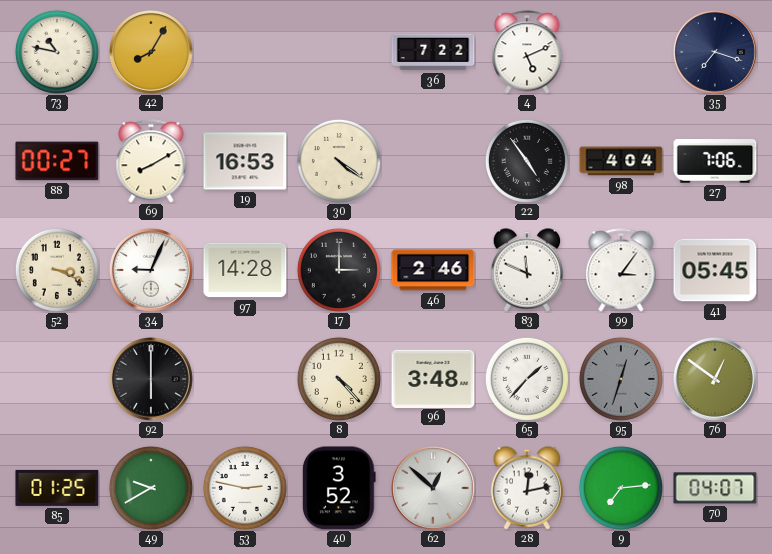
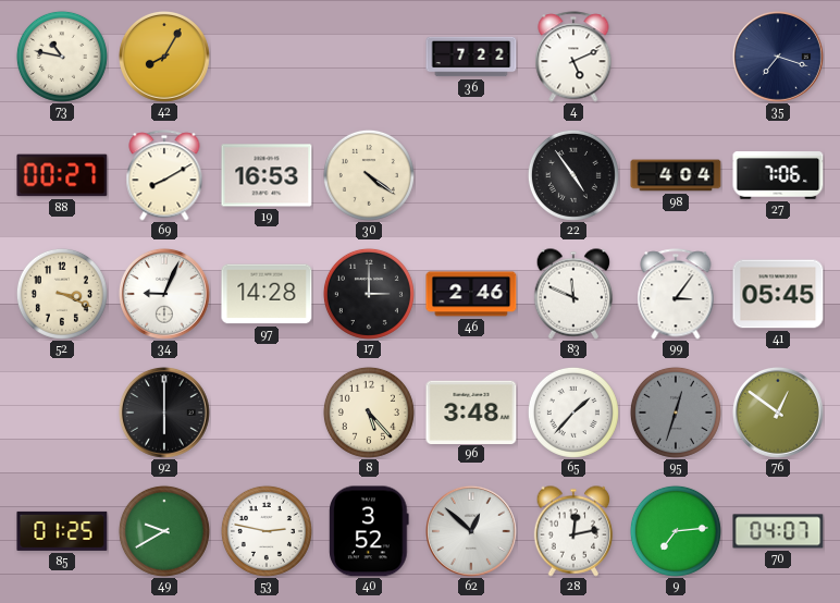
8: 4:23 -> 5:23 (369, 413)
